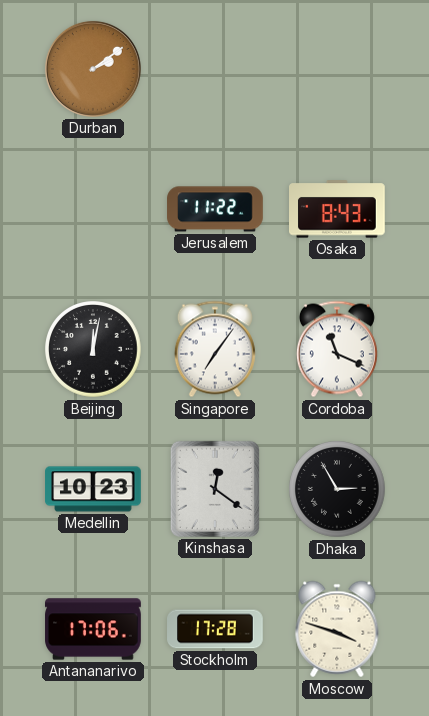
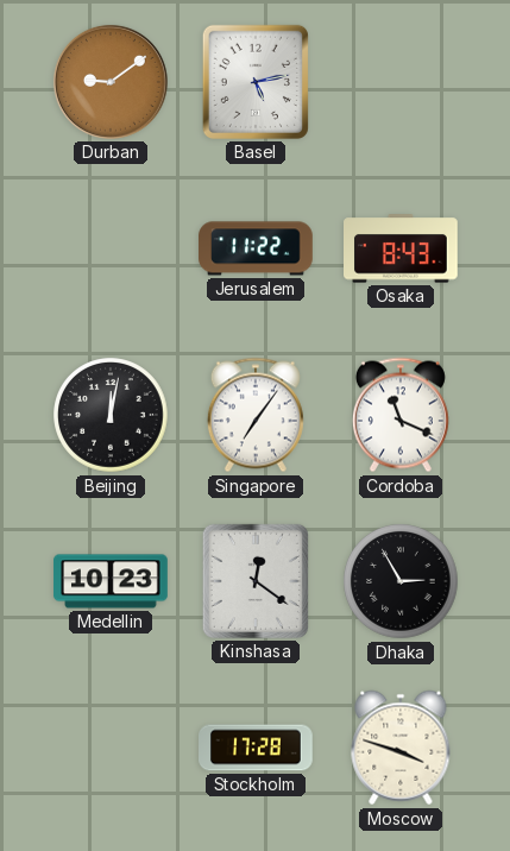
Durban: 2:09 -> 9:09 (111, 82)
Basel: none -> 5:13 (256, 82)
Antananarivo: 17:06 -> none (93, 629)
